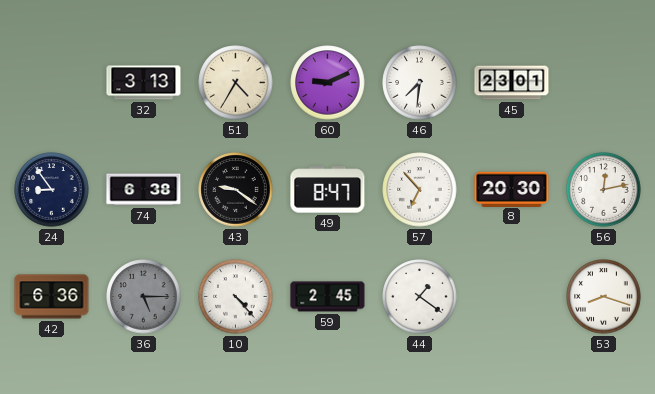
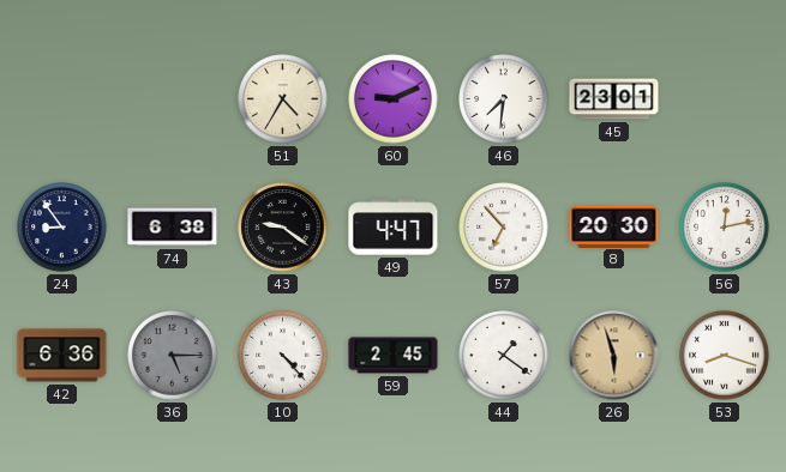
32: 3:13 -> none (144, 83)
49: 8:47 -> 4:47 (394, 228)
26: none -> 5:57 (614, 356)
